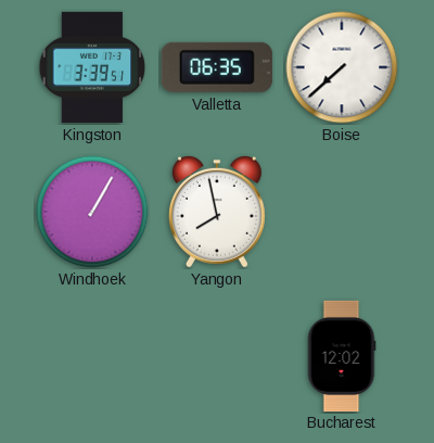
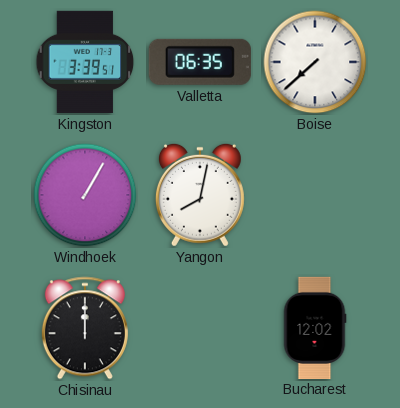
Yangon: 7:58 -> 8:02 (200, 195)
Chisinau: none -> 12:00 (85, 328)
